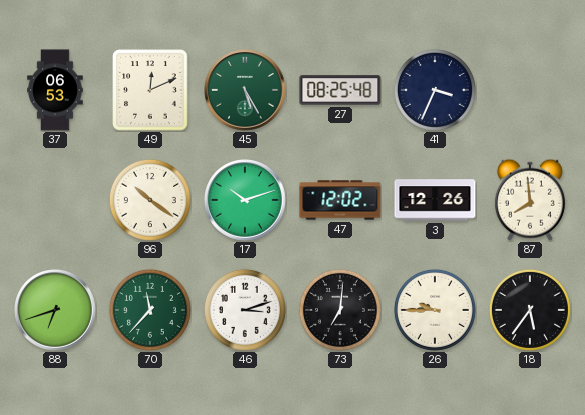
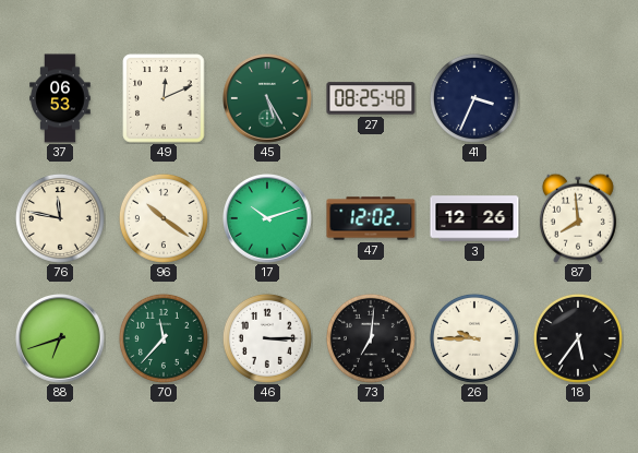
76: none -> 11:47 (60, 218)
46: 3:12 -> 3:15 (267, 338)
